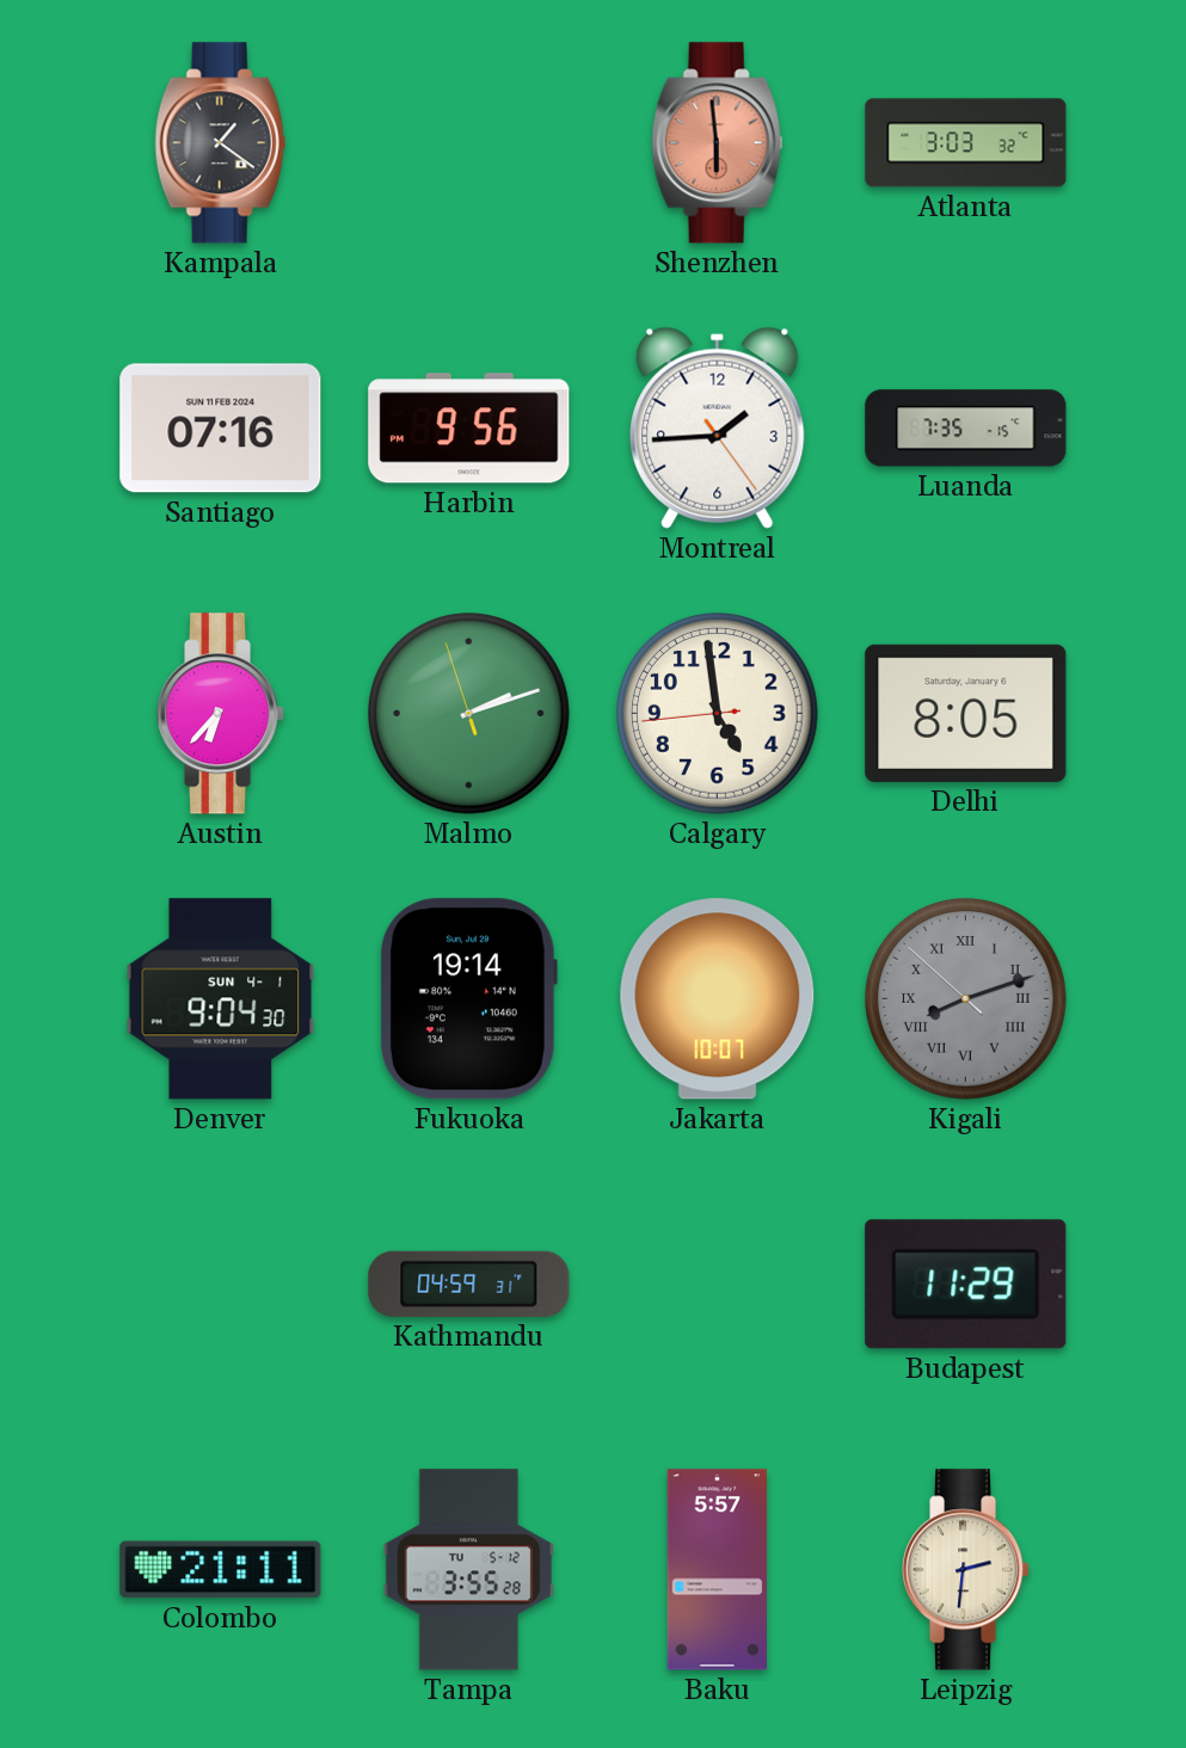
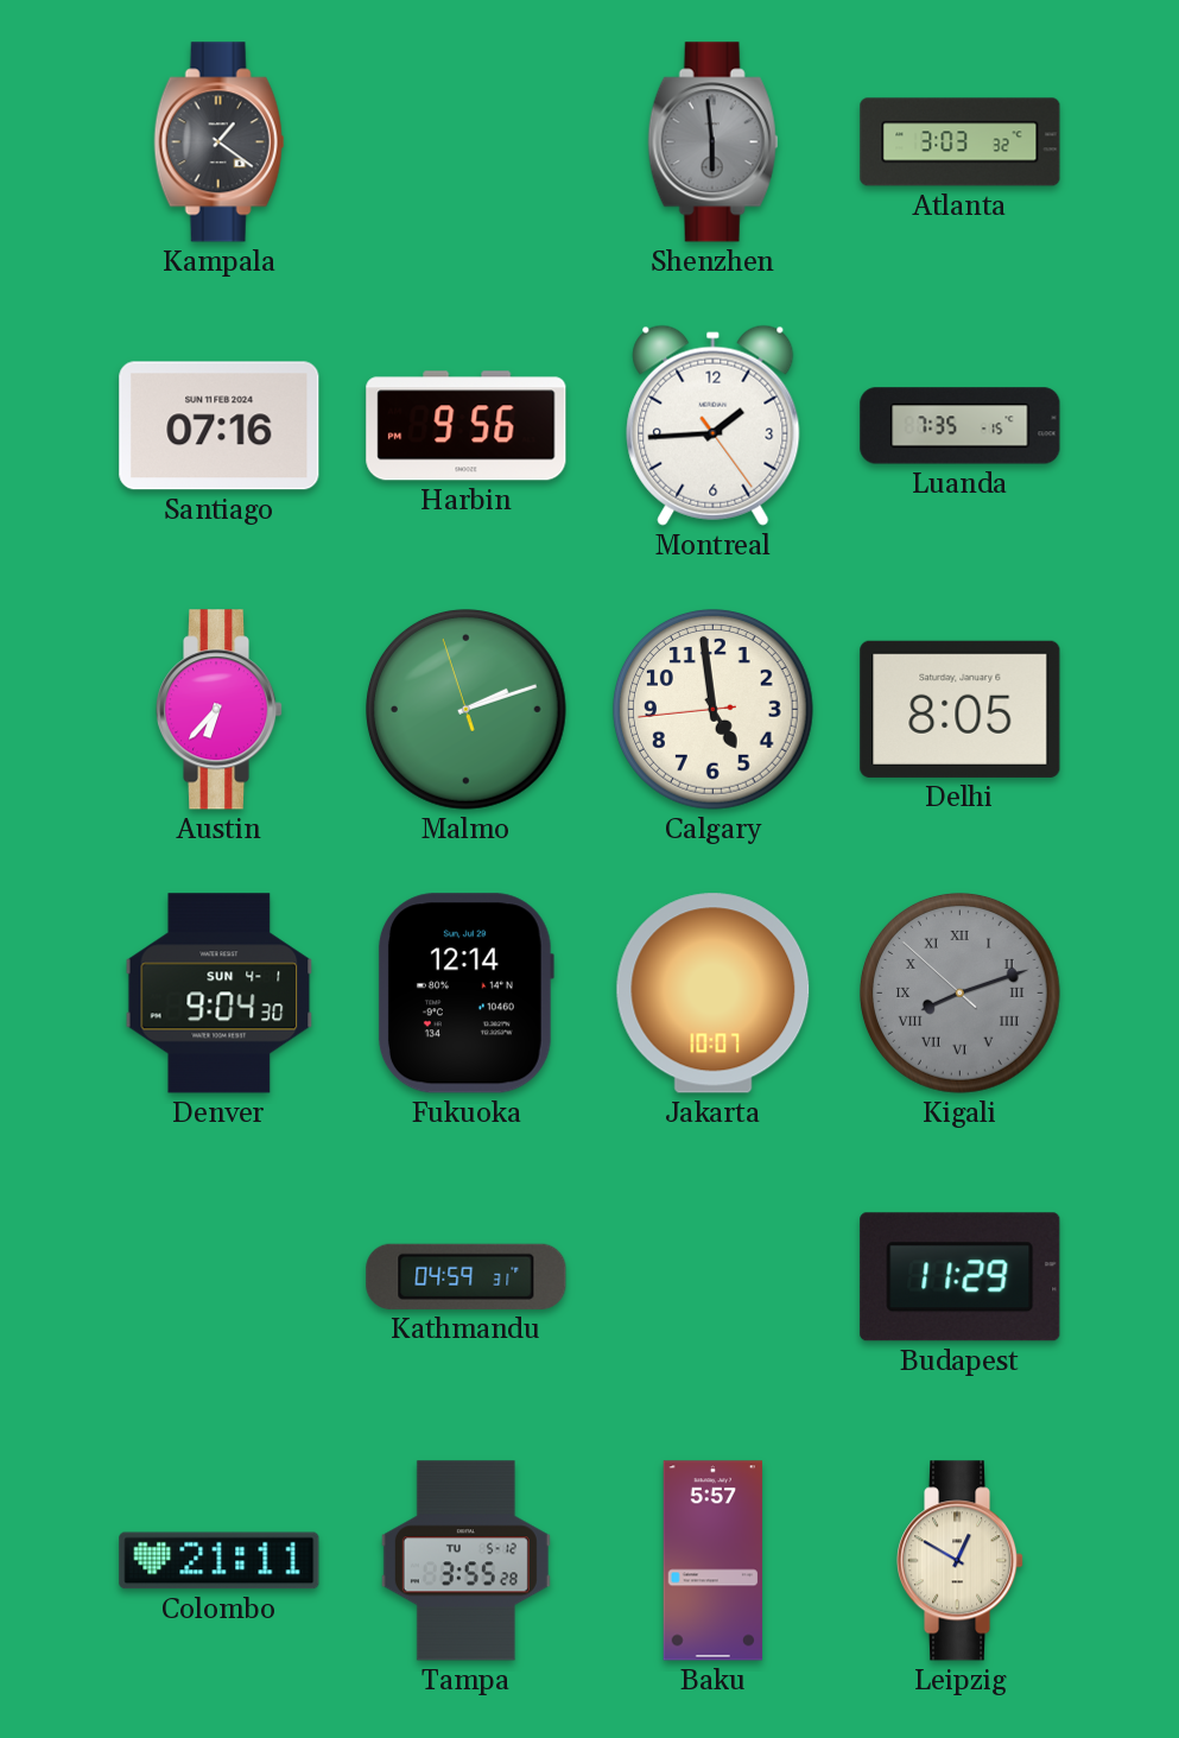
Shenzhen dial: salmon -> grey (714, 142)
Fukuoka: 19:14 -> 12:14 (465, 994)
Leipzig: 2:31 -> 12:50 (961, 1561)
